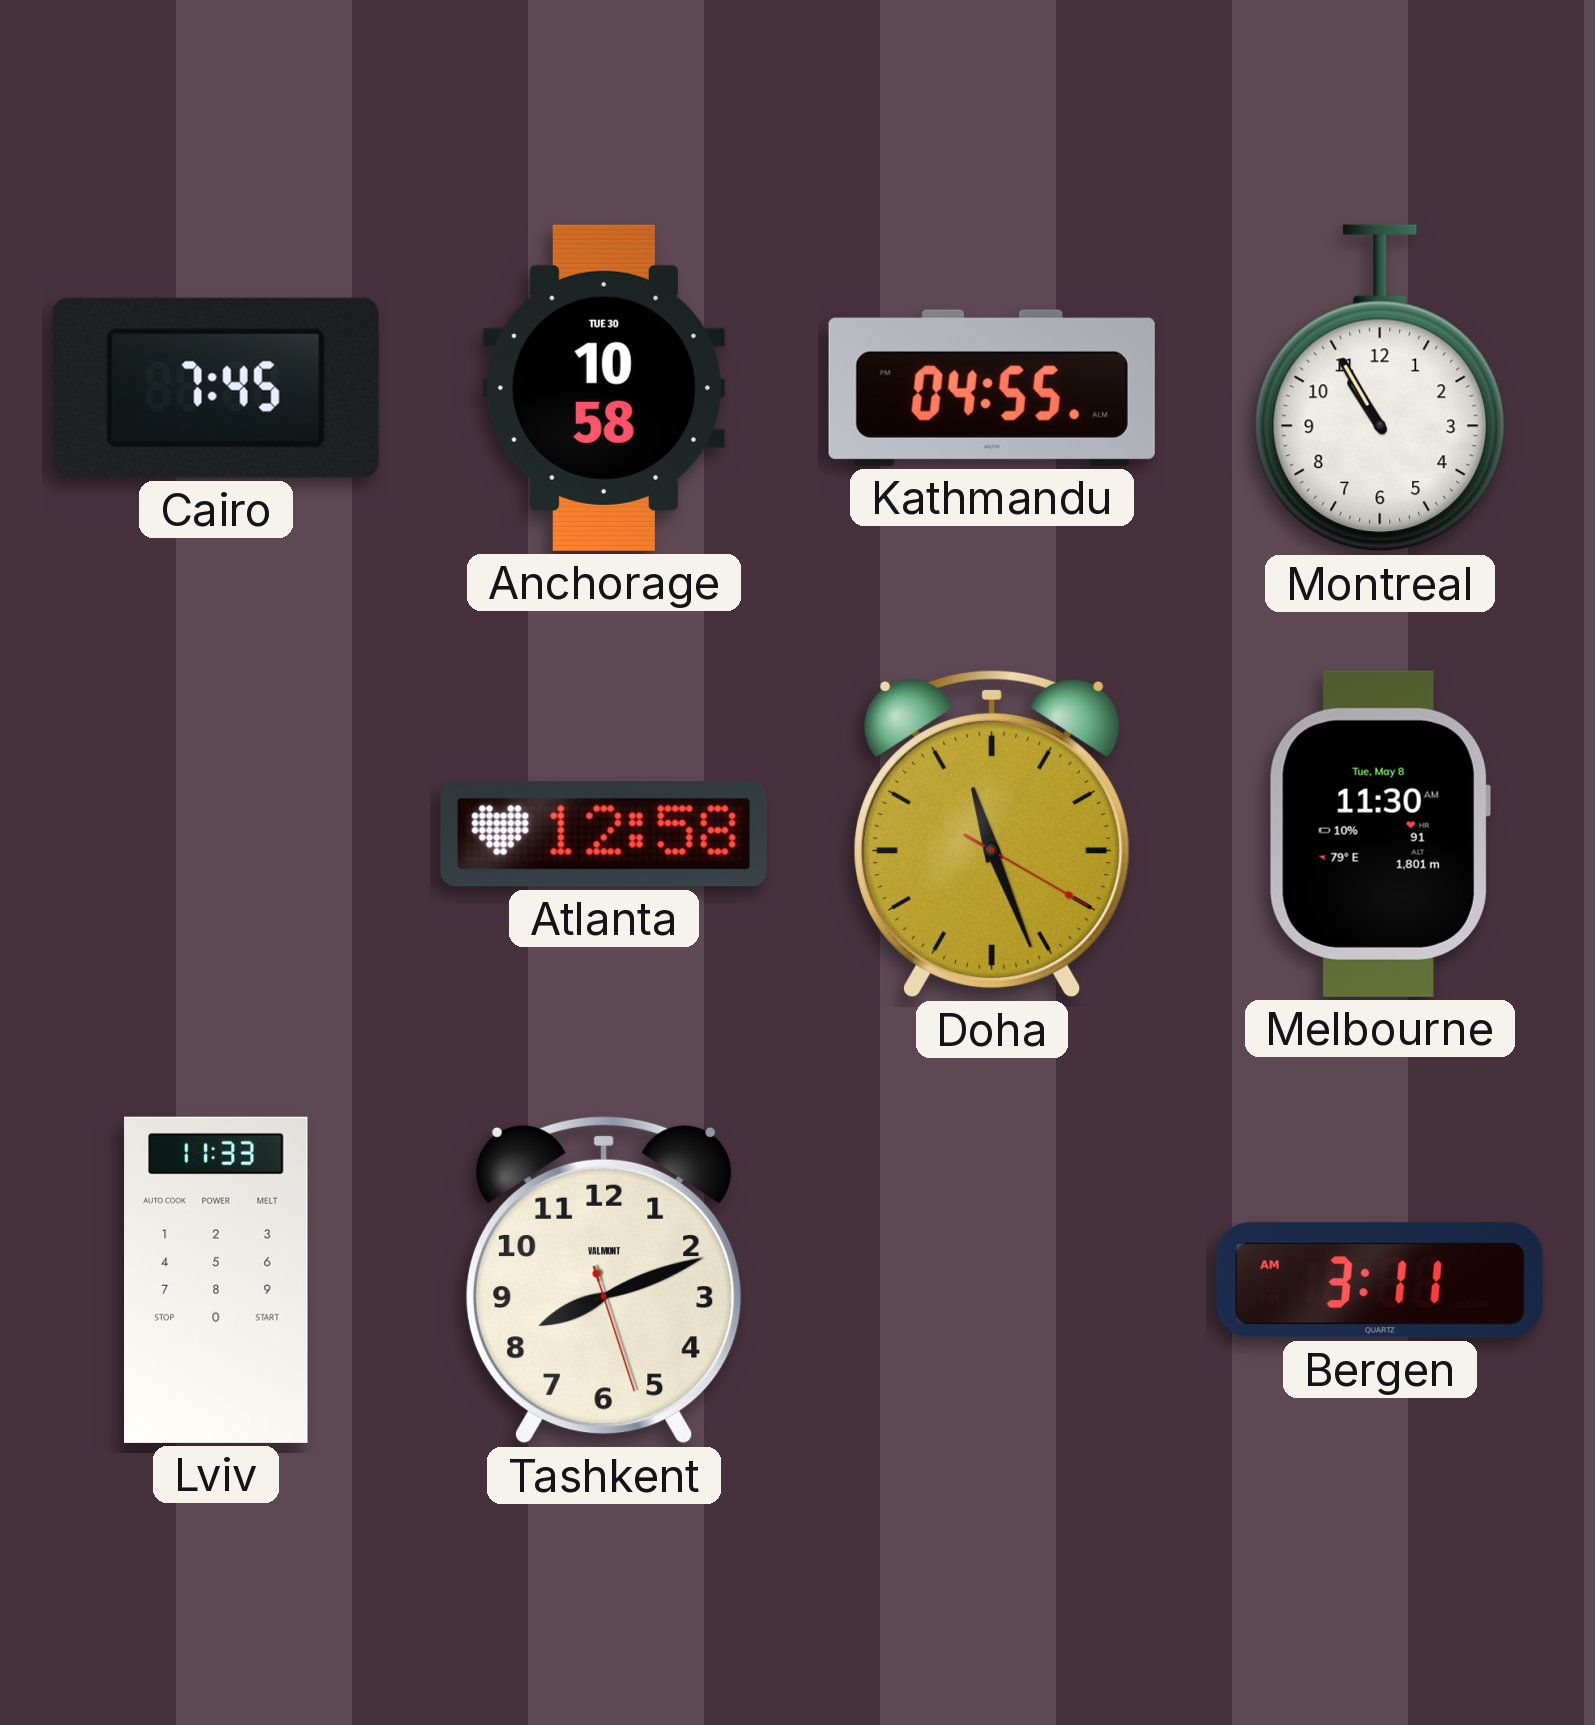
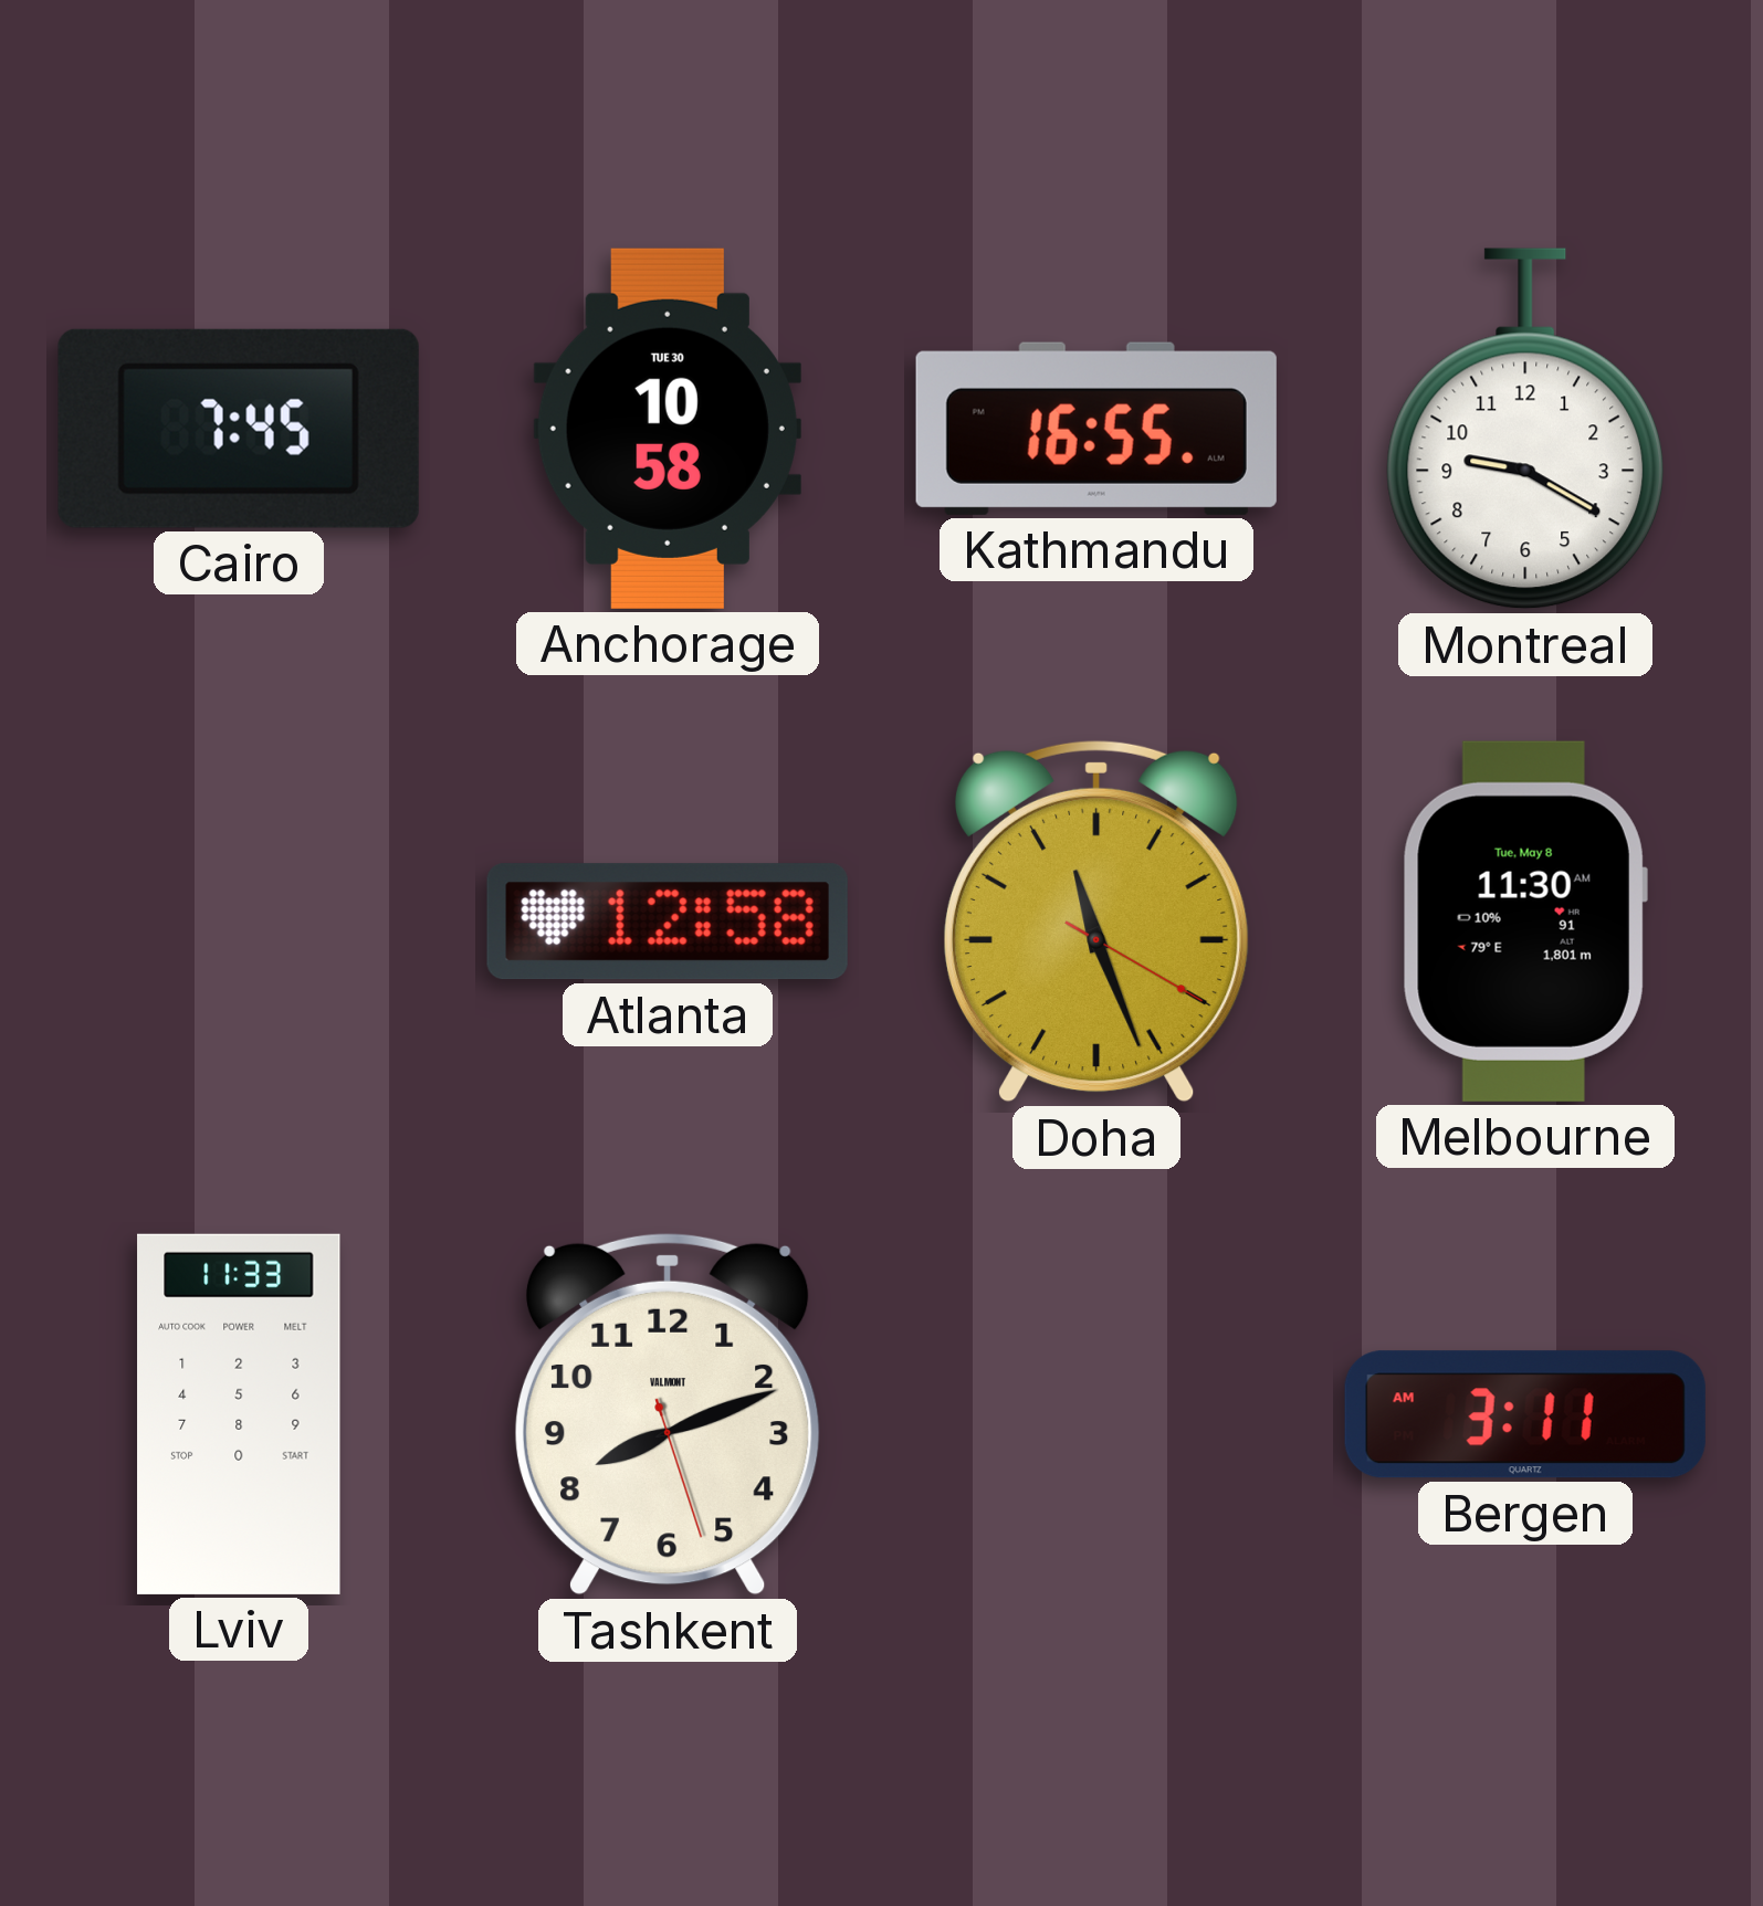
Kathmandu: 04:55 -> 16:55 (1096, 429)
Montreal: 10:55 -> 9:20 (1524, 429)
